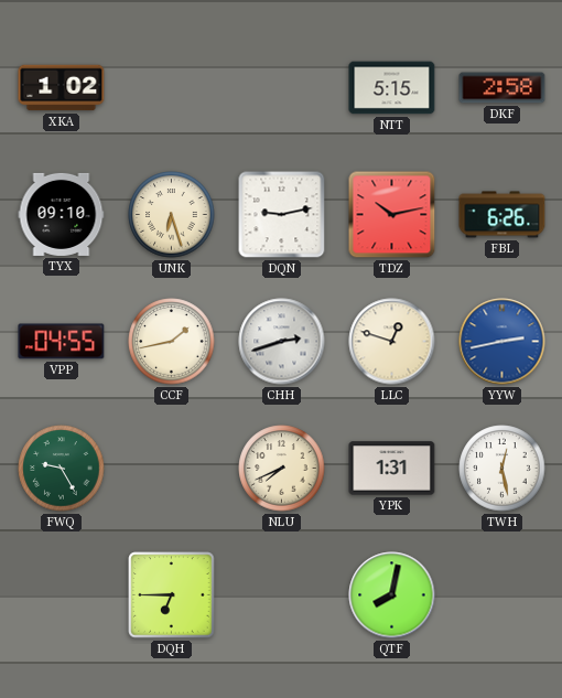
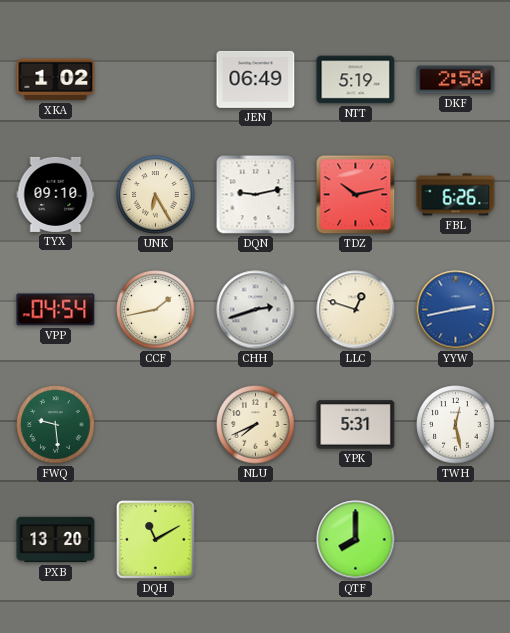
JEN: none -> 06:49 (256, 79)
NTT: 5:15 -> 5:19 (356, 80)
UNK: 6:27 -> 6:25 (156, 195)
VPP: 04:55 -> 04:54 (56, 310)
FWQ: 9:25 -> 9:29 (56, 425)
YPK: 1:31 -> 5:31 (356, 425)
PXB: none -> 13:20 (56, 540)
DQH: 6:45 -> 11:10 (156, 540)
QTF: 8:02 -> 8:00 (356, 540)
